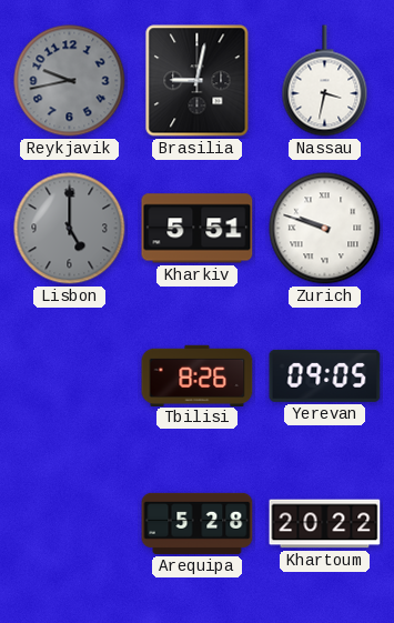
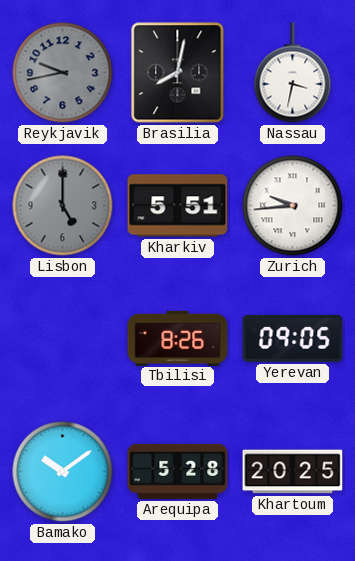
Brasilia: 9:02 -> 8:02 (178, 73)
Zurich: 9:48 -> 9:44 (293, 206)
Bamako: none -> 10:09 (63, 472)
Khartoum: 20:22 -> 20:25 (293, 472)
